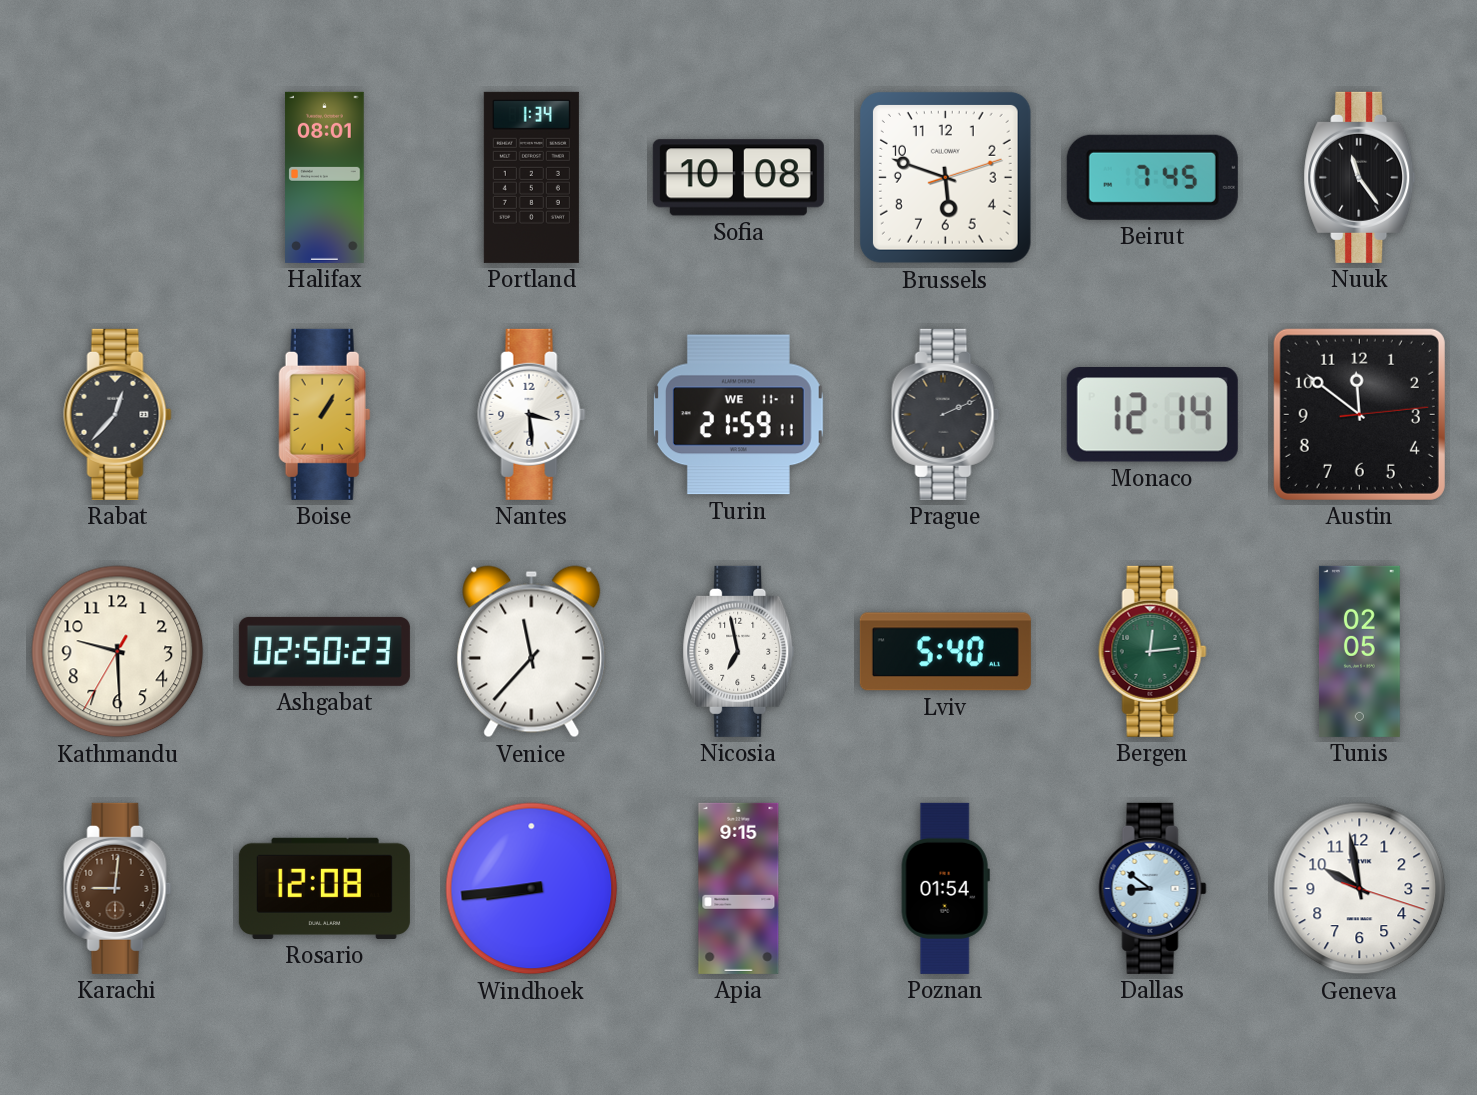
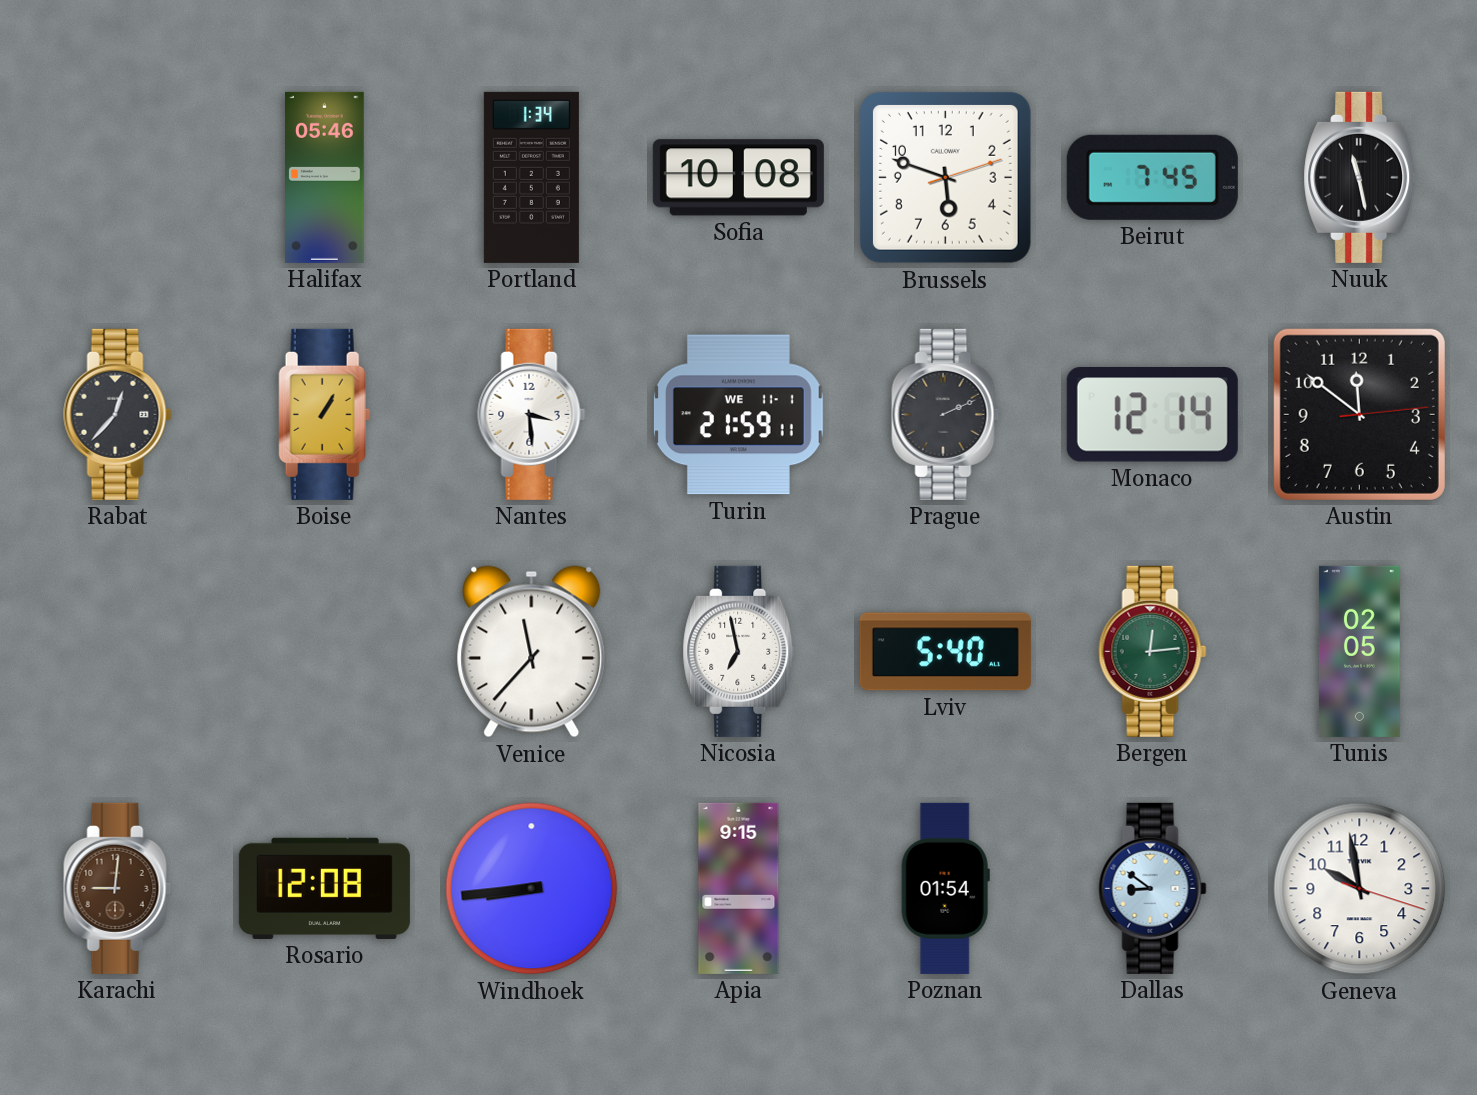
Halifax: 08:01 -> 05:46 (325, 177)
Nuuk: 11:24 -> 11:28 (1360, 177)
Kathmandu: 9:29 -> none (118, 652)
Ashgabat: 02:50 -> none (324, 651)
